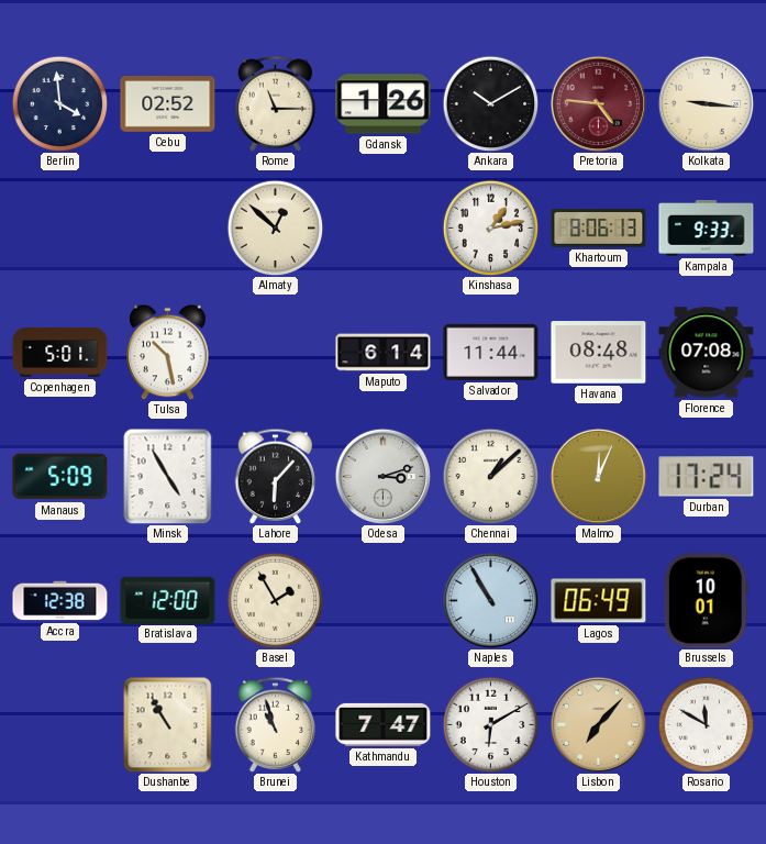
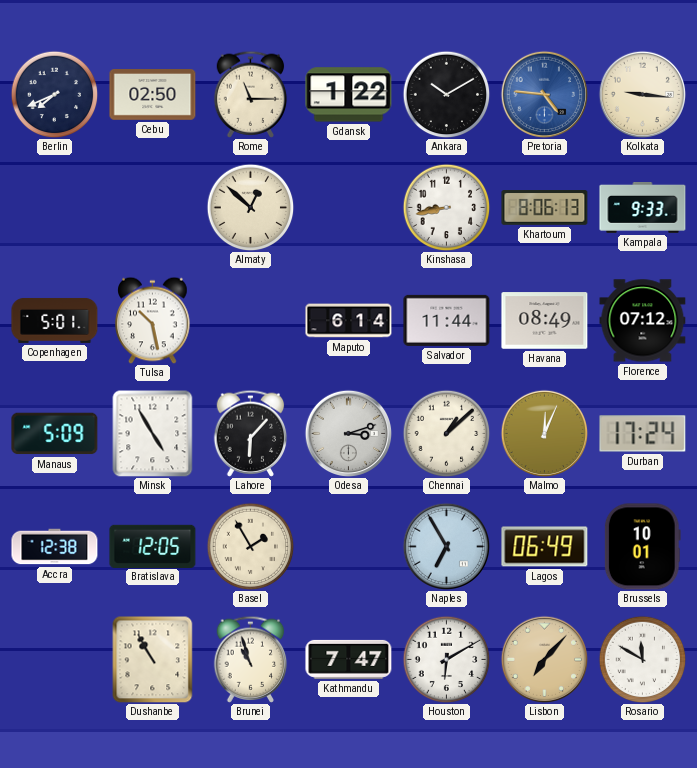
Berlin: 3:59 -> 7:41 (54, 94)
Cebu: 02:52 -> 02:50 (153, 95)
Gdansk: 1:26 -> 1:22 (349, 95)
Pretoria dial: burgundy -> blue (544, 94)
Kinshasa: 1:13 -> 8:43 (446, 207)
Havana: 08:48 -> 08:49 (545, 321)
Florence: 07:08 -> 07:12 (643, 321)
Bratislava: 12:00 -> 12:05 (153, 546)
Naples: 10:55 -> 6:55 (446, 546)
